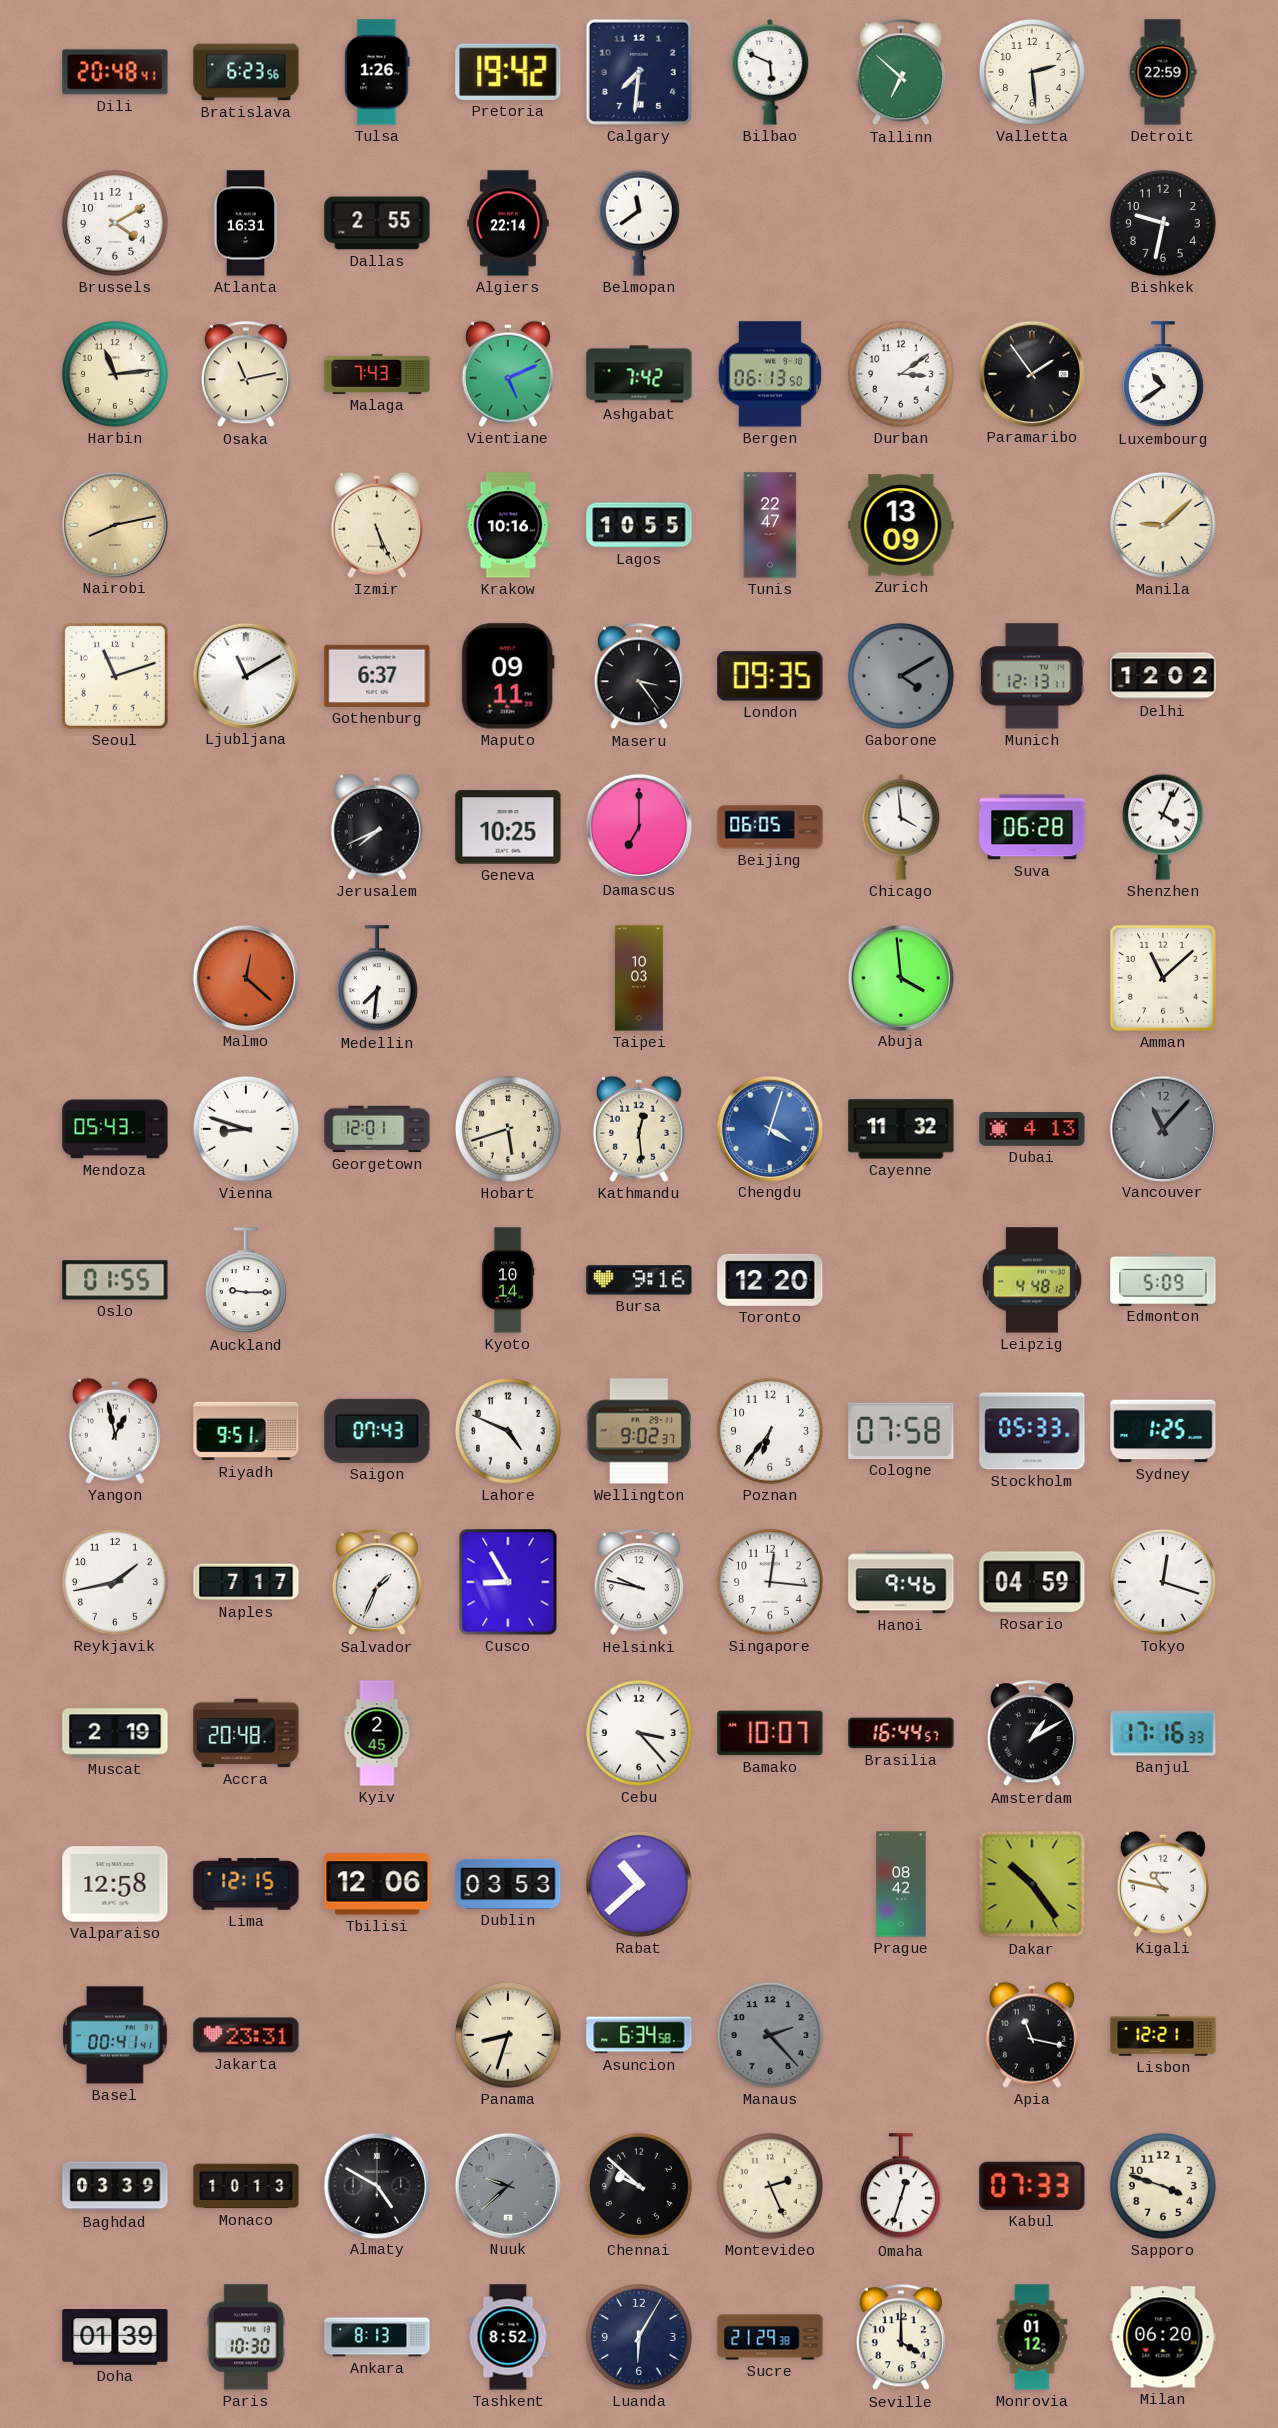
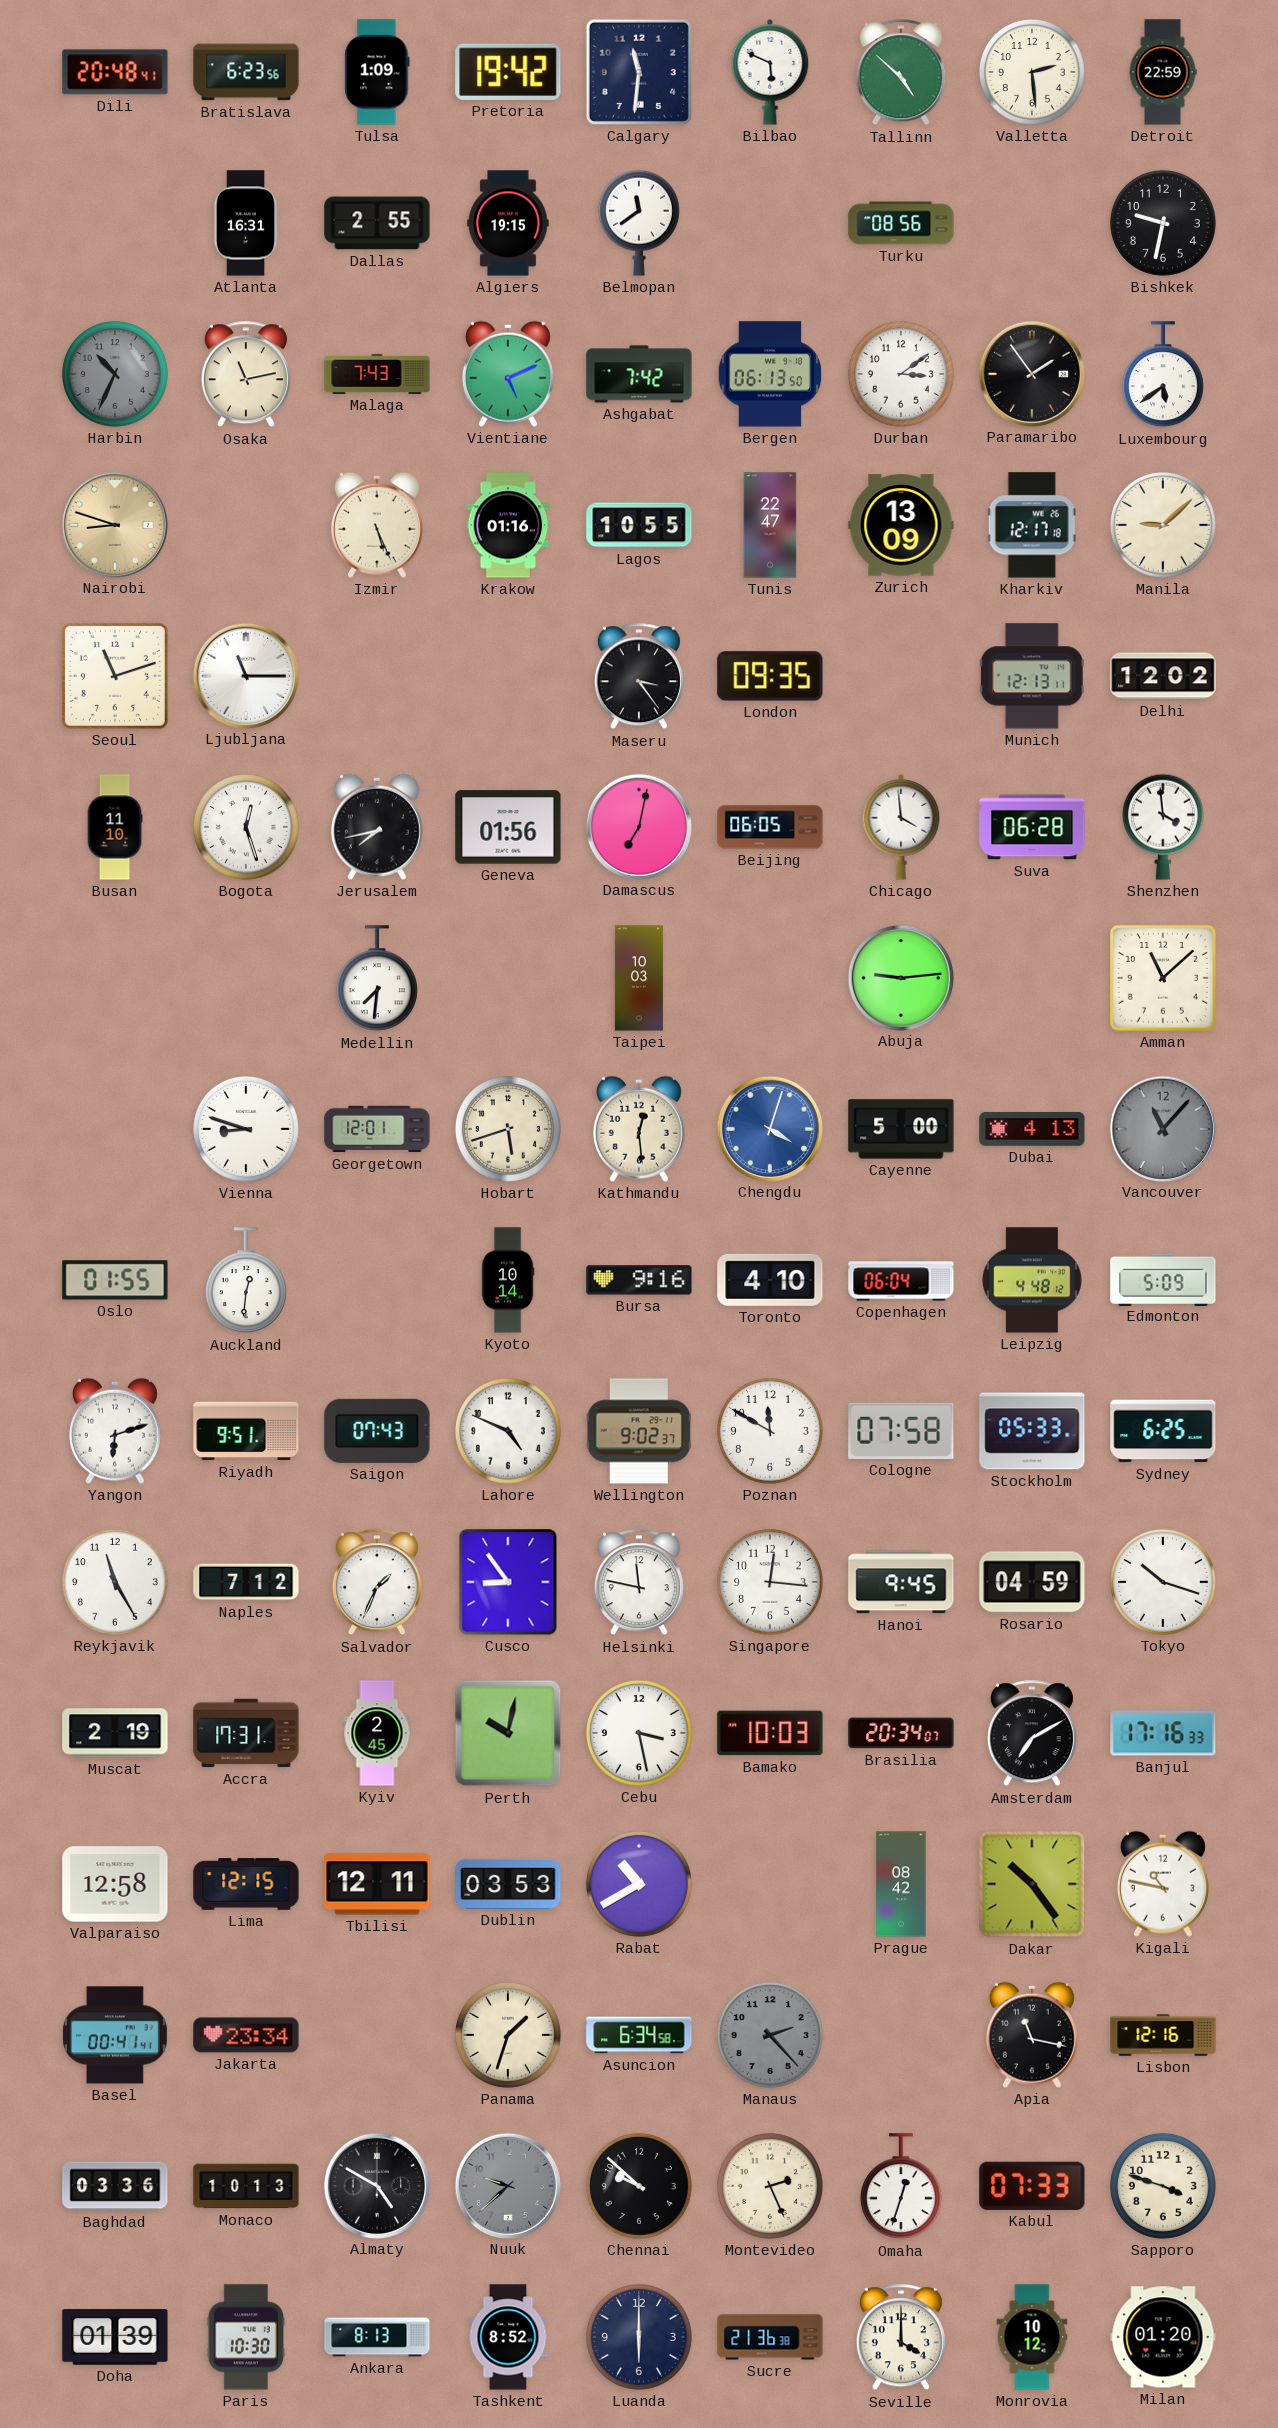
Tulsa: 1:26 -> 1:09 (377, 72)
Calgary: 7:31 -> 11:31 (639, 72)
Tallinn: 6:52 -> 4:52 (901, 73)
Brussels: 4:10 -> none (115, 223)
Algiers: 22:14 -> 19:15 (508, 223)
Turku: none -> 08:56 (901, 223)
Harbin: 11:14 -> 10:34 (115, 374)
Harbin dial: cream -> grey (115, 374)
Luxembourg: 10:39 -> 5:39 (1163, 375)
Nairobi: 8:13 -> 8:48 (114, 524)
Krakow: 10:16 -> 01:16 (508, 525)
Kharkiv: none -> 12:17 (1032, 525)
Ljubljana: 11:10 -> 11:15 (245, 675)
Gothenburg: 6:37 -> none (377, 676)
Maputo: 09:11 -> none (508, 676)
Gaborone: 4:10 -> none (901, 676)
Busan: none -> 11:10 (115, 827)
Bogota: none -> 12:27 (246, 827)
Jerusalem: 7:41 -> 7:43 (377, 827)
Geneva: 10:25 -> 01:56 (508, 827)
Damascus: 7:00 -> 7:02 (638, 826)
Shenzhen: 4:04 -> 3:59 (1163, 827)
Malmo: 12:22 -> none (245, 977)
Abuja: 3:59 -> 9:14 (900, 977)
Mendoza: 05:43 -> none (115, 1129)
Cayenne: 11:32 -> 5:00 (901, 1129)
Auckland: 9:15 -> 12:31 (246, 1281)
Toronto: 12:20 -> 4:10 (770, 1280)
Copenhagen: none -> 06:04 (901, 1280)
Yangon: 12:58 -> 6:12 (115, 1431)
Poznan: 6:36 -> 11:50 (770, 1431)
Sydney: 1:25 -> 6:25 (1163, 1431)
Reykjavik: 1:43 -> 11:25 (115, 1582)
Naples: 7:17 -> 7:12 (246, 1582)
Cusco: 8:55 -> 8:54 (508, 1582)
Helsinki: 9:47 -> 11:47 (639, 1583)
Hanoi: 9:46 -> 9:45 (901, 1582)
Tokyo: 12:18 -> 10:18 (1163, 1582)
Accra: 20:48 -> 17:31 (246, 1733)
Perth: none -> 10:02 (508, 1733)
Cebu: 3:23 -> 3:28 (639, 1733)
Bamako: 10:07 -> 10:03 (770, 1733)
Brasilia: 16:44 -> 20:34 (901, 1733)
Amsterdam: 1:10 -> 7:10 (1032, 1734)
Tbilisi: 12:06 -> 12:11 (377, 1884)
Rabat: 10:38 -> 10:40 (639, 1884)
Jakarta: 23:31 -> 23:34 (246, 2035)
Panama: 8:33 -> 1:33 (508, 2035)
Lisbon: 12:21 -> 12:16 (1163, 2035)
Baghdad: 03:39 -> 03:36 (115, 2186)
Luanda: 6:05 -> 6:00 (639, 2337)
Sucre: 21:29 -> 21:36 (770, 2337)
Monrovia: 01:12 -> 10:12 (1032, 2337)
Milan: 06:20 -> 01:20 (1163, 2337)
